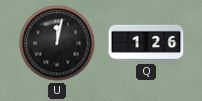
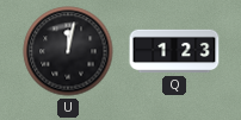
Q: 1:26 -> 1:23 (174, 51)
